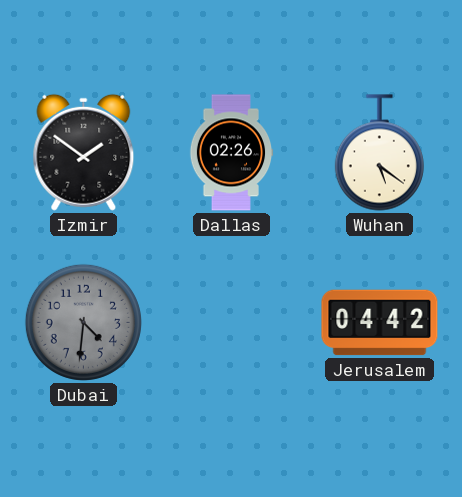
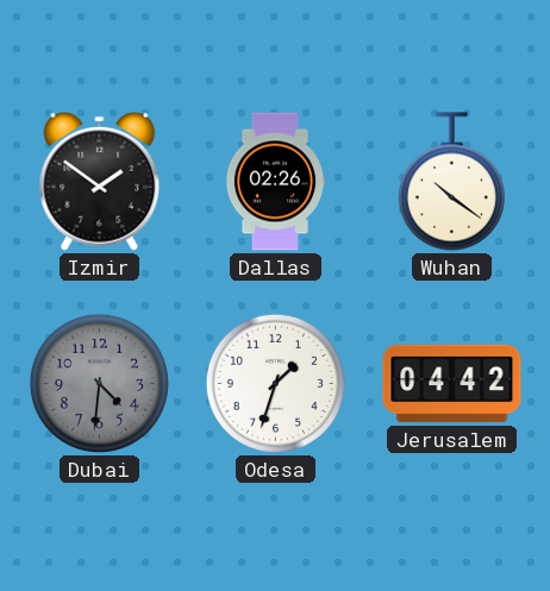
Wuhan: 5:21 -> 10:21 (451, 182)
Odesa: none -> 1:33 (275, 383)
